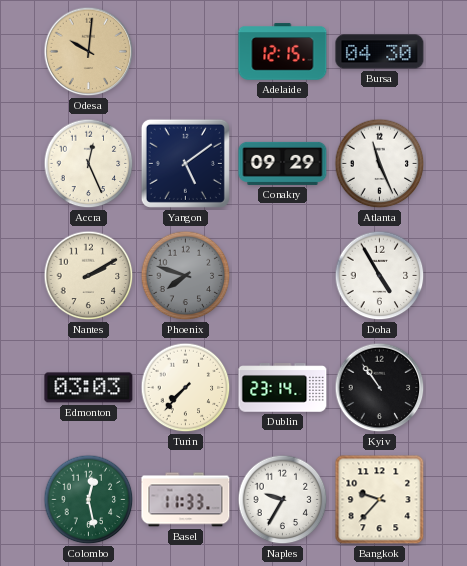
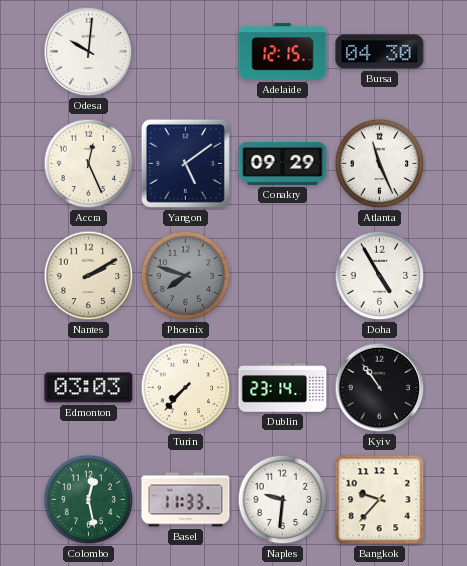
Odesa dial: champagne -> white (89, 52)
Naples: 9:35 -> 9:31 (283, 500)
